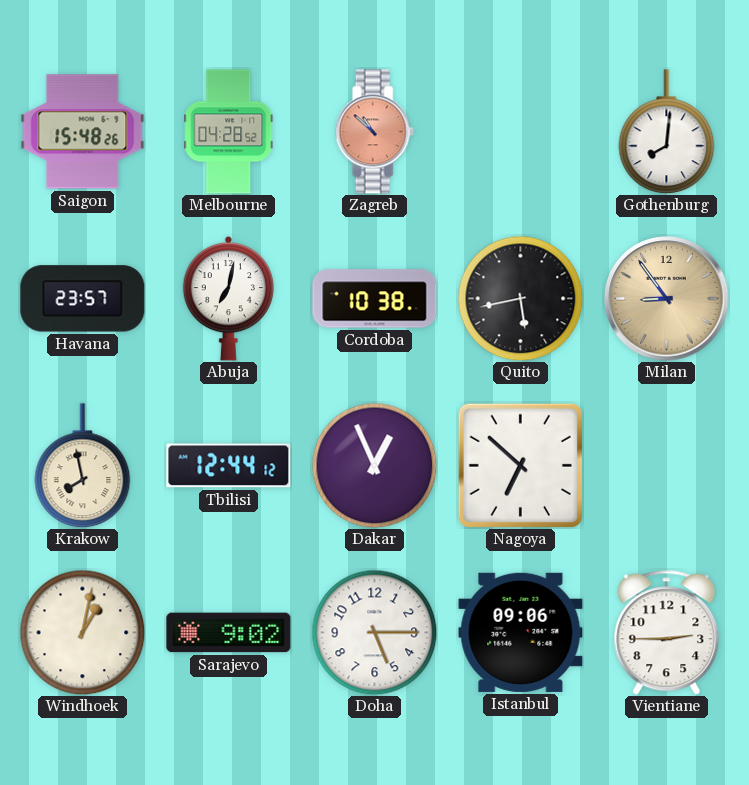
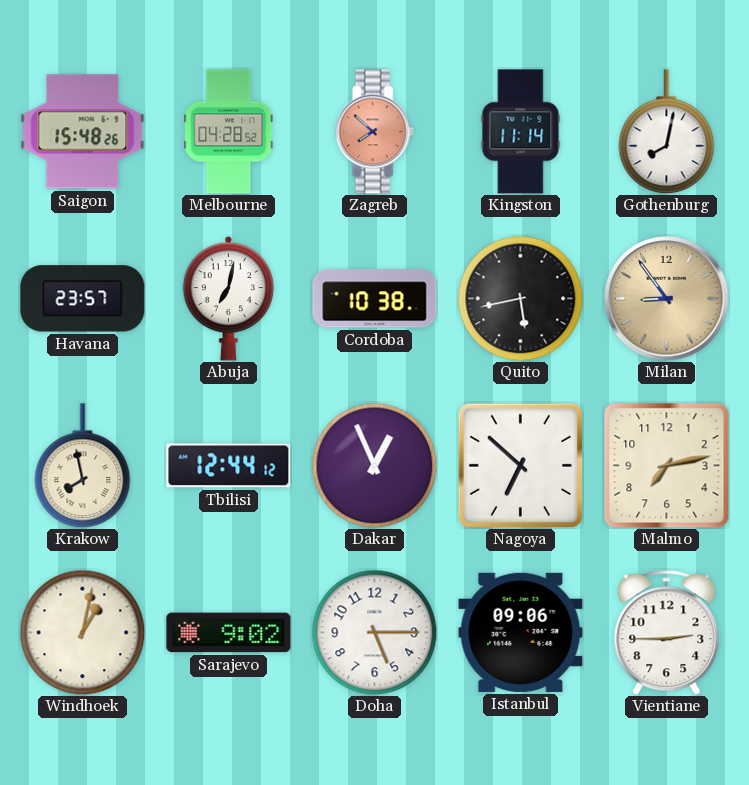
Zagreb: 10:52 -> 7:52 (374, 132)
Kingston: none -> 11:14 (521, 132)
Gothenburg: 8:01 -> 8:02 (667, 132)
Malmo: none -> 7:13 (667, 466)
